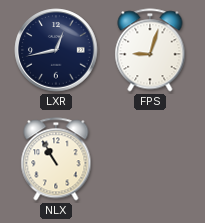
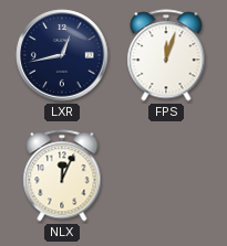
FPS: 9:03 -> 12:03 (166, 55)
NLX: 10:55 -> 12:04 (62, 175)
